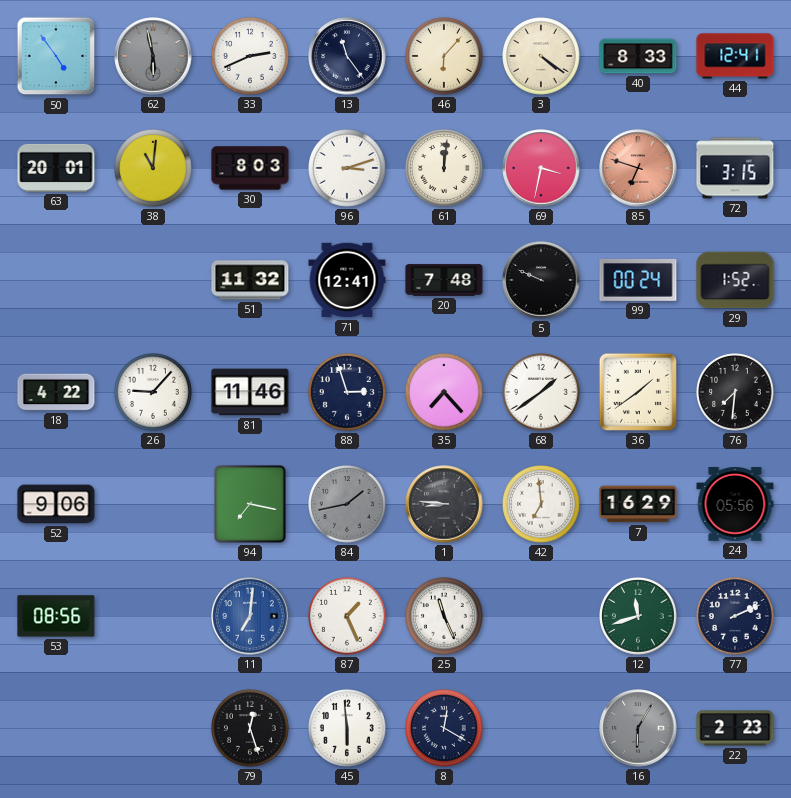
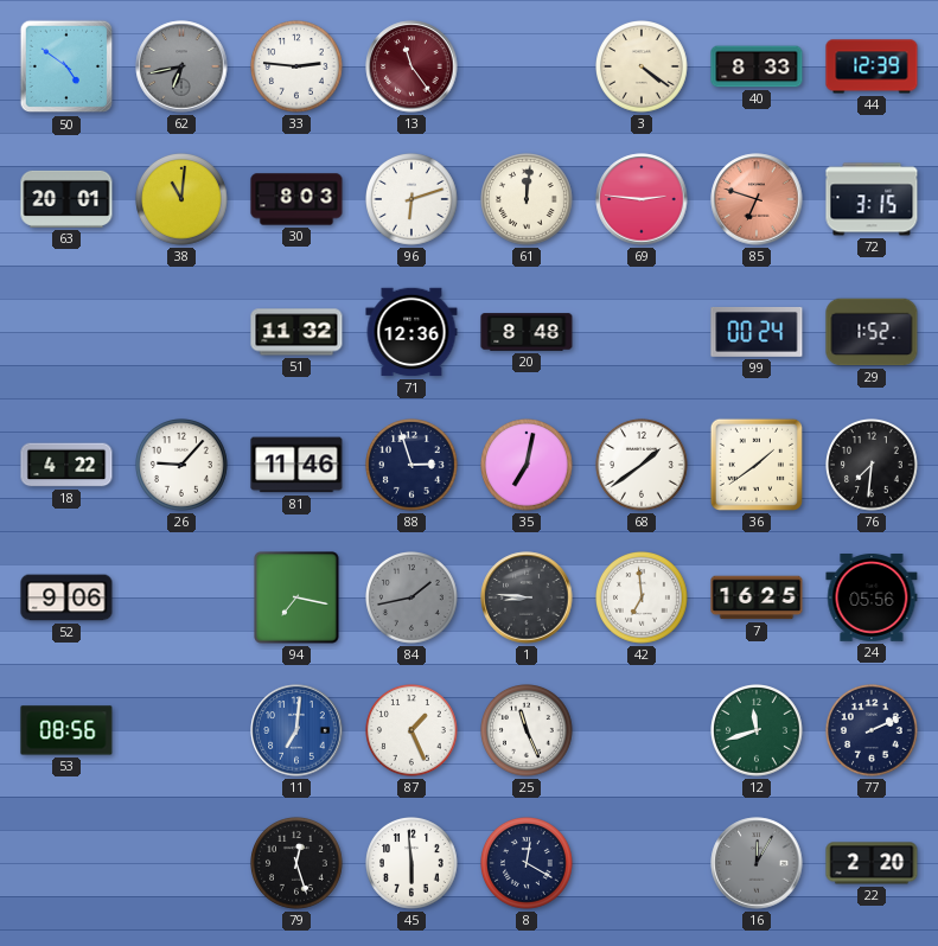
50: 4:54 -> 4:51 (66, 66)
62: 5:58 -> 6:43 (181, 66)
33: 2:41 -> 2:46 (298, 68)
13 dial: navy -> burgundy (411, 66)
46: 6:07 -> none (445, 57)
44: 12:41 -> 12:39 (872, 66)
96: 3:12 -> 6:12 (413, 200)
69: 3:32 -> 2:46 (642, 199)
71: 12:41 -> 12:36 (411, 332)
20: 7:48 -> 8:48 (527, 332)
5: 9:49 -> none (541, 280)
35: 7:23 -> 7:02 (528, 466)
7: 16:29 -> 16:25 (757, 597)
16: 6:05 -> 12:05 (757, 863)
22: 2:23 -> 2:20 (872, 863)
